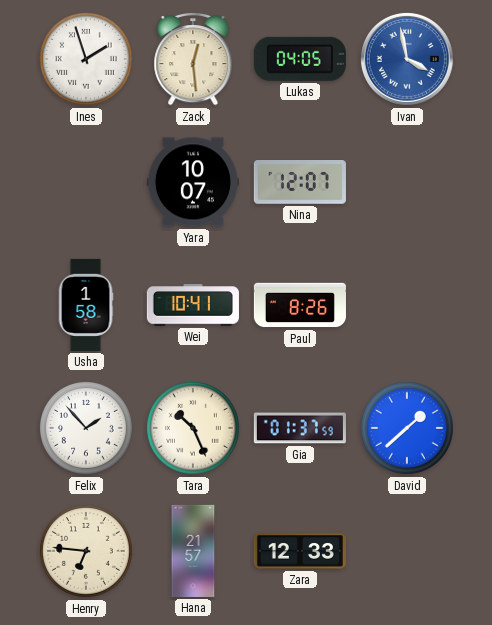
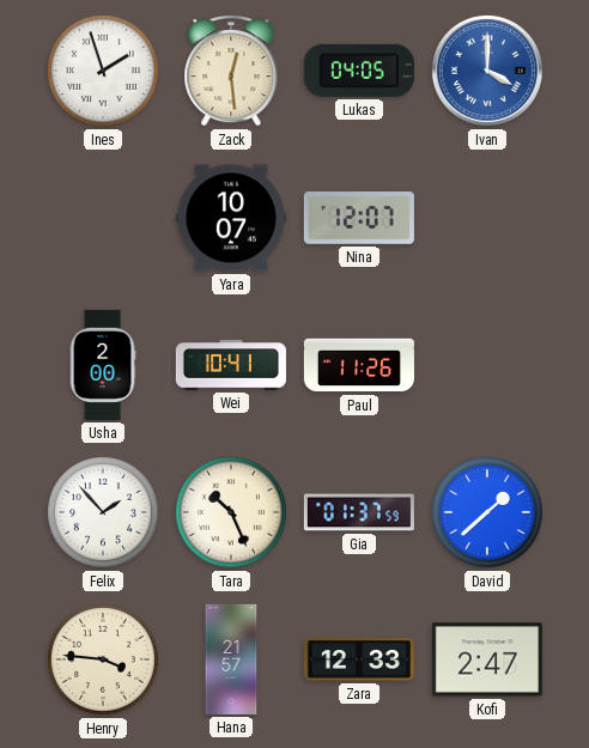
Ivan: 3:58 -> 4:00 (487, 71)
Usha: 1:58 -> 2:00 (103, 365)
Paul: 8:26 -> 11:26 (359, 365)
Henry: 6:46 -> 3:46 (104, 661)
Kofi: none -> 2:47 (487, 659)
